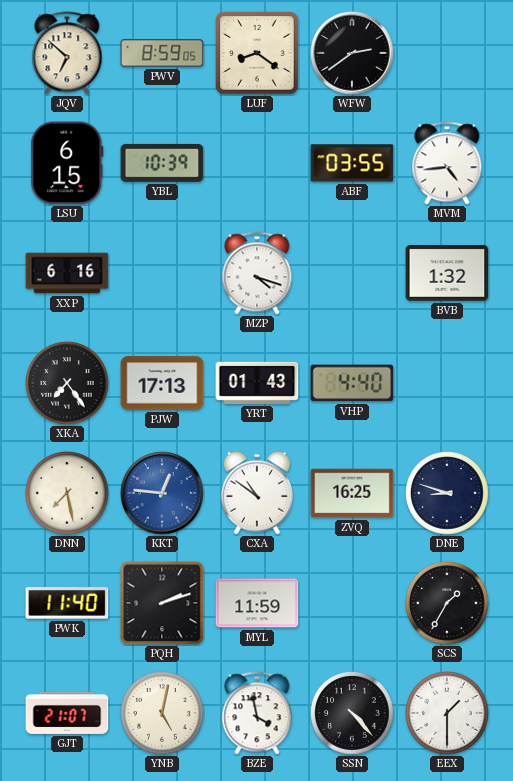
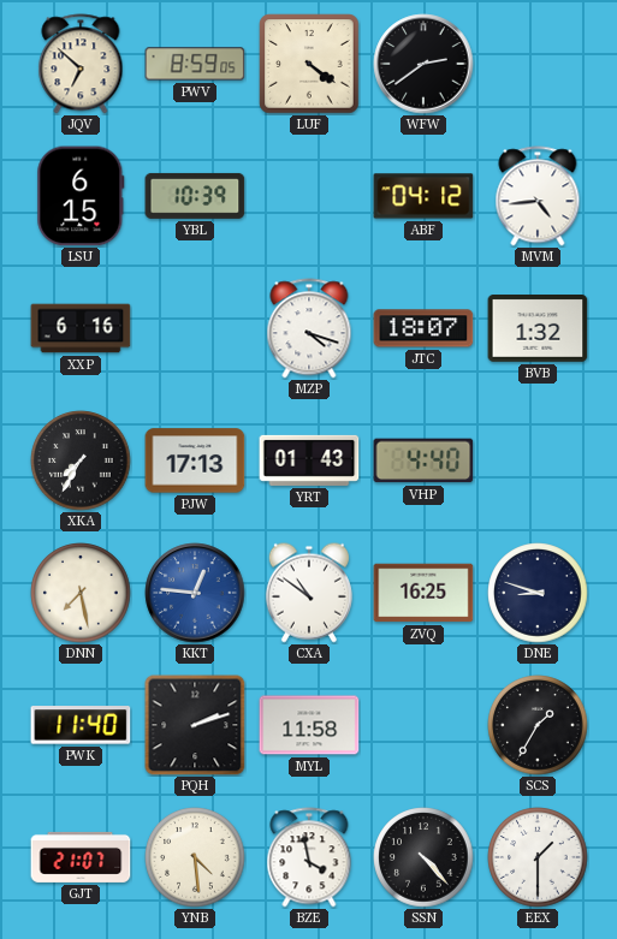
LUF: 8:21 -> 4:21 (309, 64)
ABF: 03:55 -> 04:12 (423, 196)
JTC: none -> 18:07 (423, 328)
XKA: 7:24 -> 7:35 (81, 460)
MYL: 11:59 -> 11:58 (309, 725)
YNB: 5:02 -> 4:29 (195, 857)
